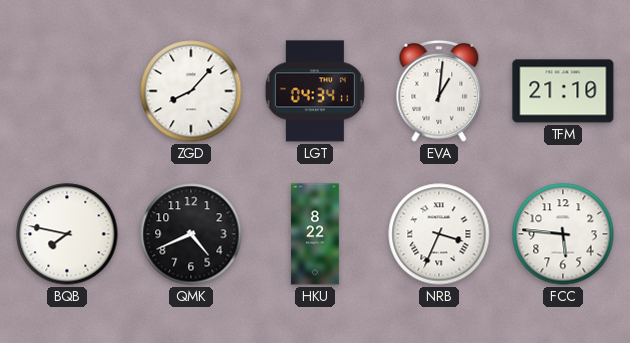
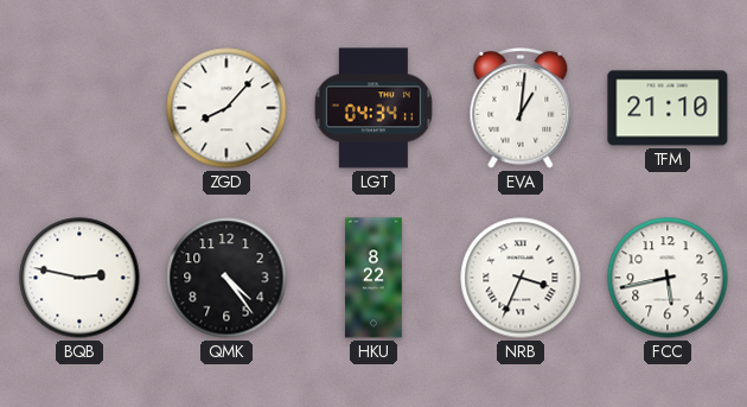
BQB: 7:47 -> 2:47 (79, 278)
QMK: 4:41 -> 4:24 (226, 278)
FCC: 5:46 -> 5:43 (668, 278)
